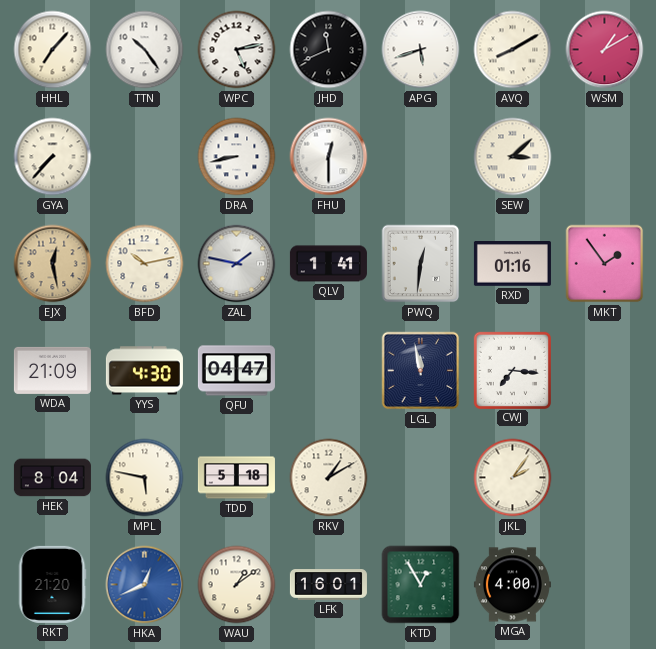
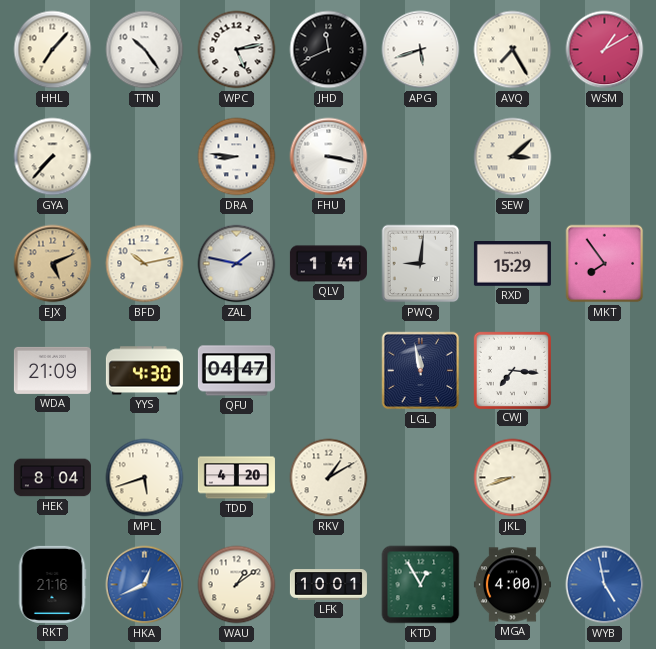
AVQ: 8:10 -> 7:25 (513, 50)
DRA: 8:43 -> 8:46 (237, 157)
FHU: 12:30 -> 3:17 (329, 157)
EJX: 12:28 -> 5:11 (53, 264)
PWQ: 12:31 -> 9:01 (421, 264)
RXD: 01:16 -> 15:29 (512, 264)
MKT: 1:54 -> 7:54 (605, 264)
MPL: 5:47 -> 5:42 (145, 478)
TDD: 5:18 -> 4:20 (236, 478)
JKL: 2:06 -> 8:42 (513, 478)
RKT: 21:20 -> 21:16 (52, 584)
LFK: 16:01 -> 10:01 (328, 585)
WYB: none -> 4:58 (605, 585)
